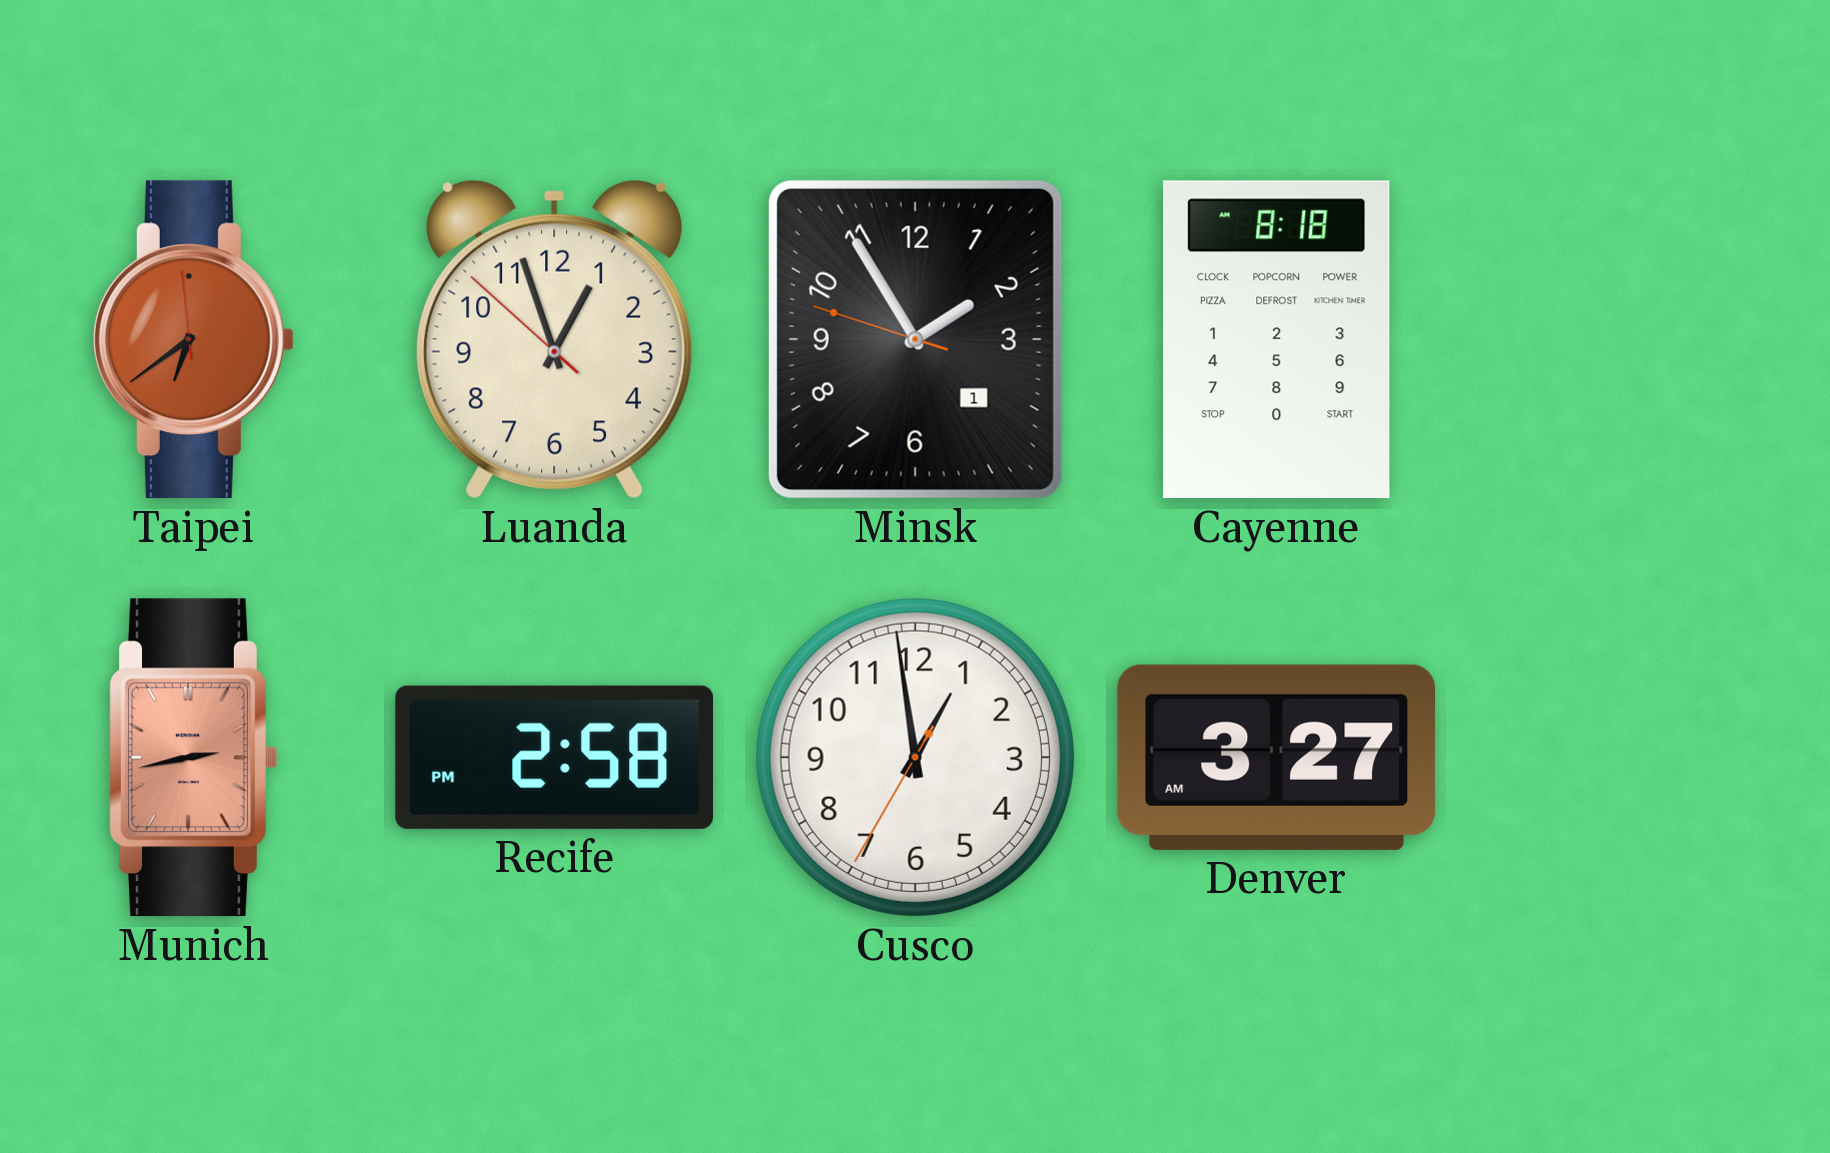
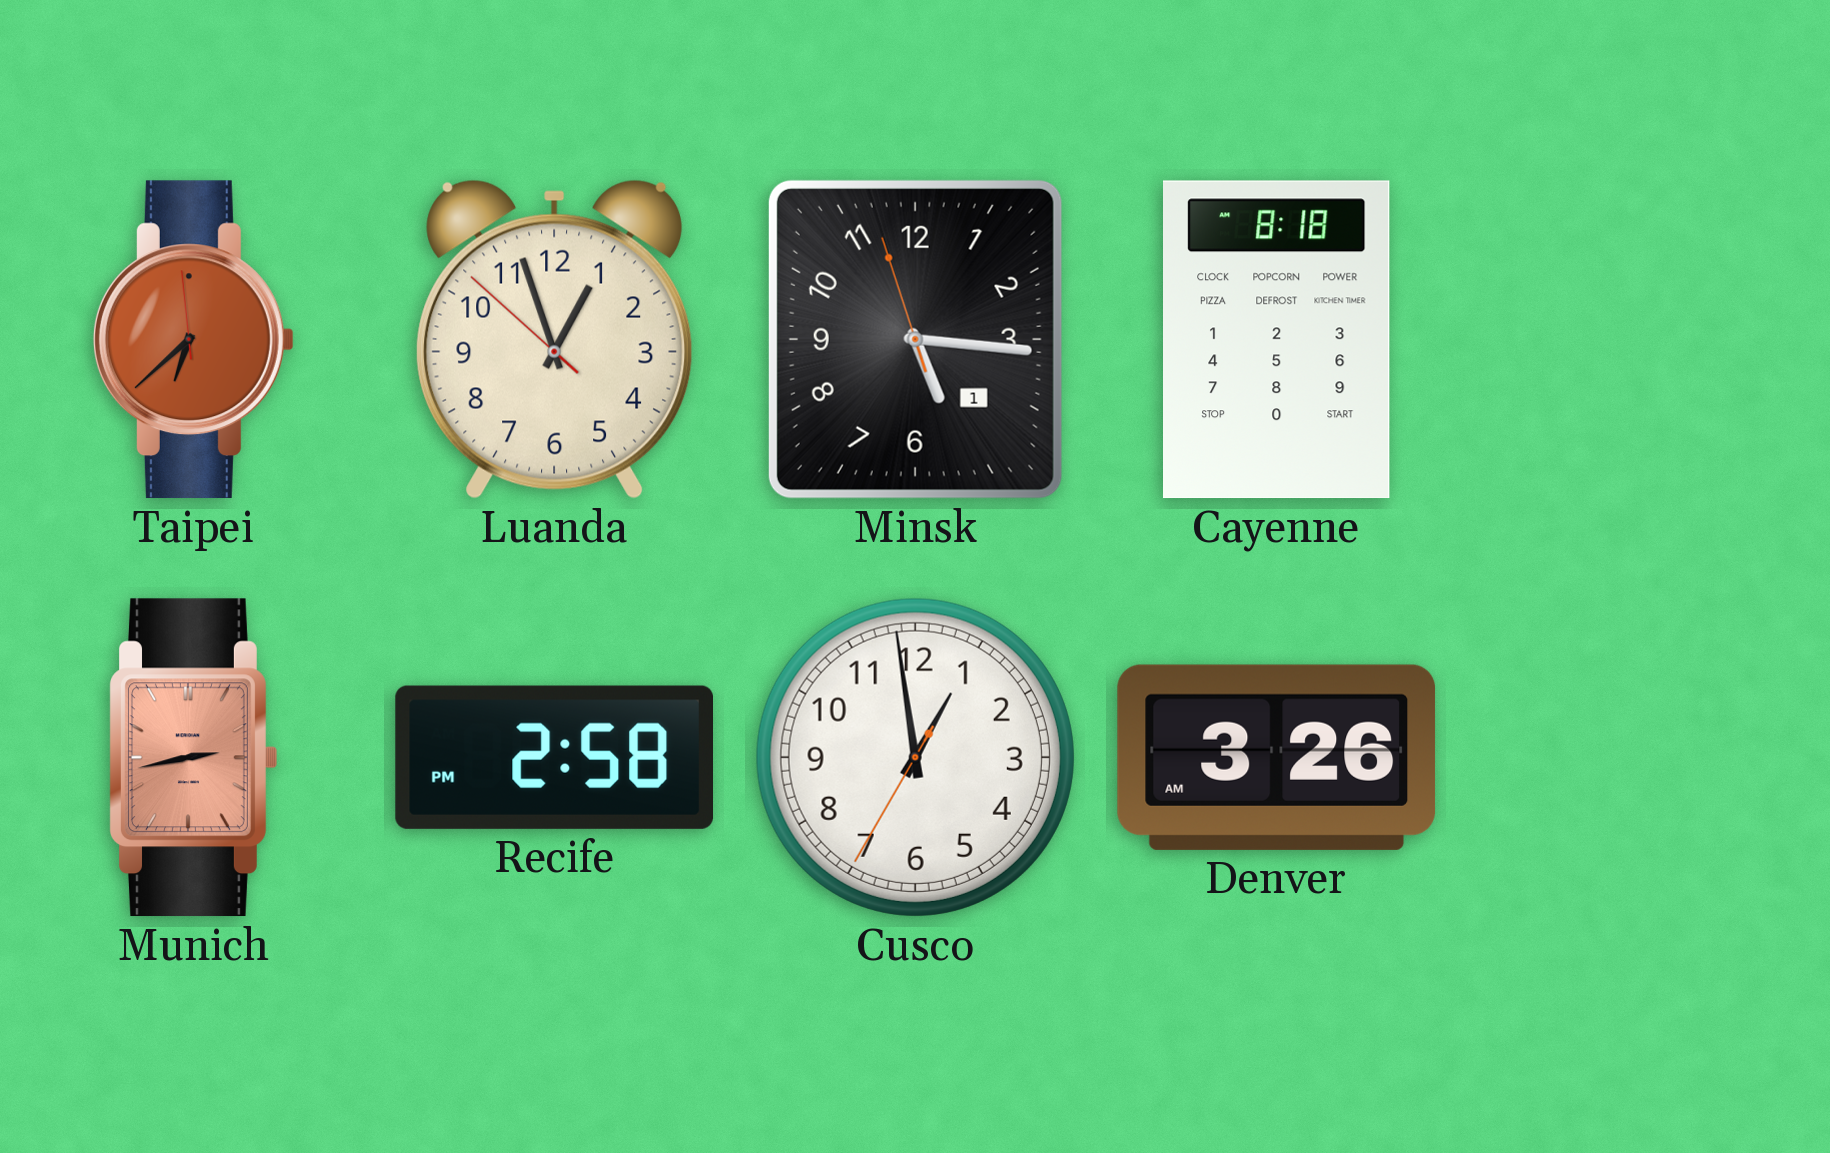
Taipei: 6:38 -> 6:37 (193, 340)
Minsk: 1:54 -> 5:15 (915, 339)
Denver: 3:27 -> 3:26 (1277, 757)
